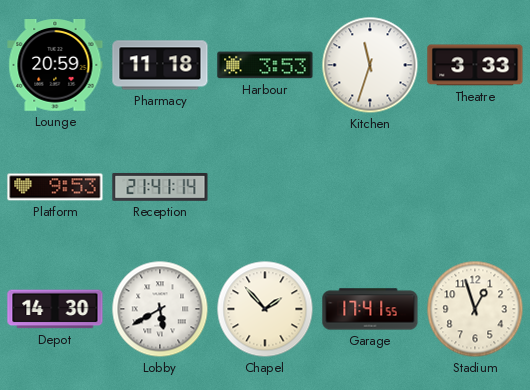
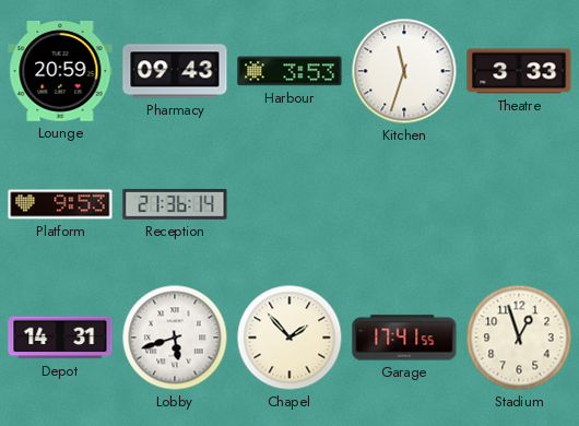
Pharmacy: 11:18 -> 09:43 (175, 71)
Reception: 21:41 -> 21:36 (175, 204)
Depot: 14:30 -> 14:31 (60, 338)
Lobby: 5:40 -> 5:42 (175, 338)
